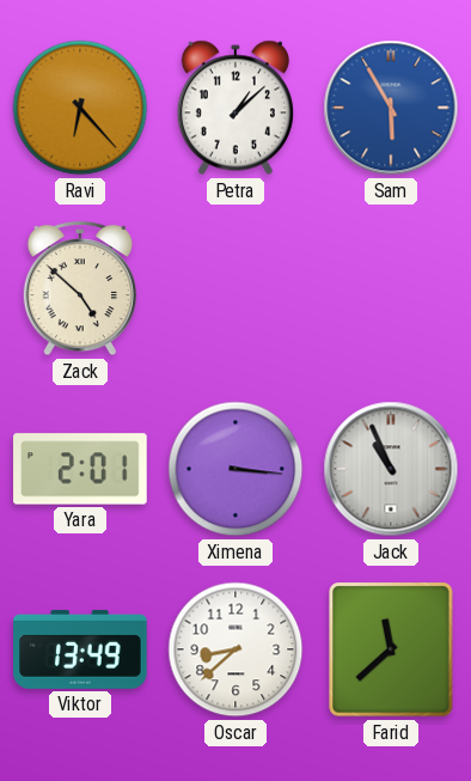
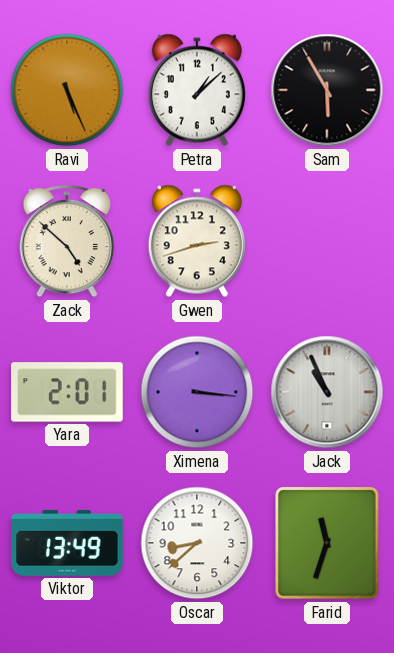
Ravi: 6:23 -> 5:26 (67, 90)
Sam dial: blue -> black (327, 90)
Gwen: none -> 2:42 (197, 241)
Farid: 11:38 -> 11:33 (327, 543)
